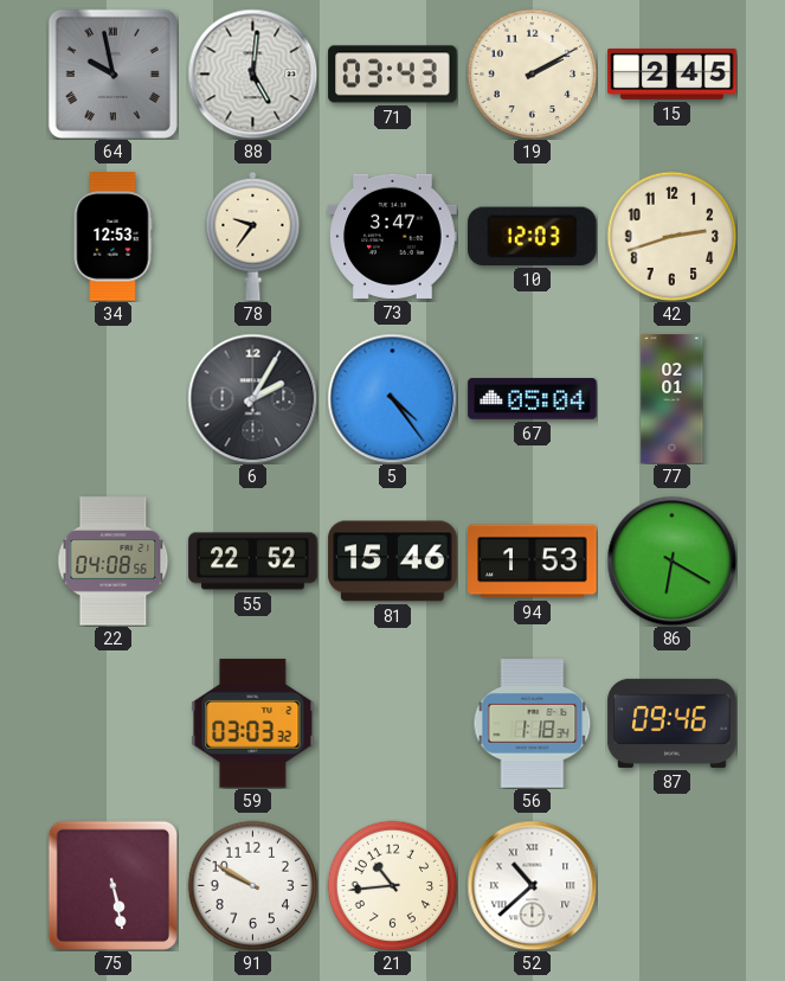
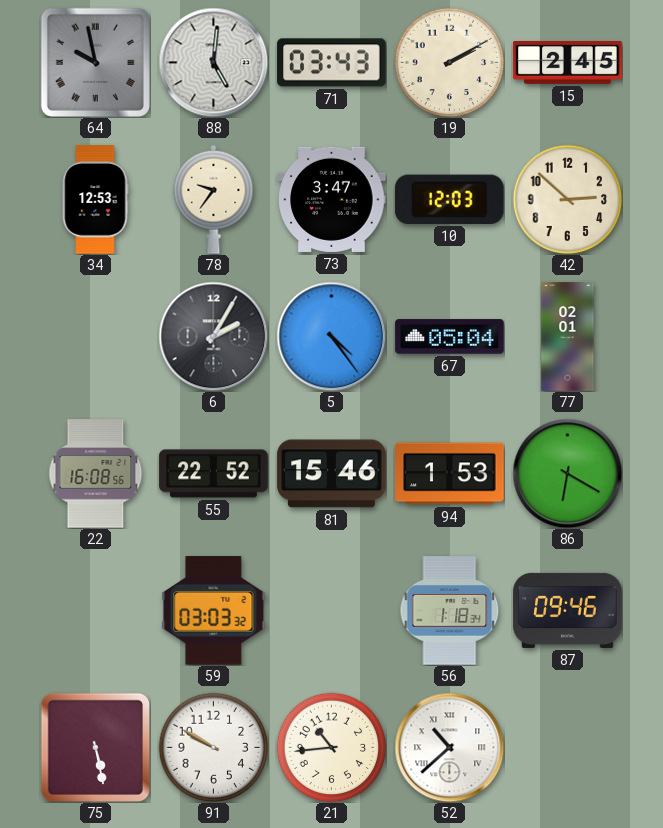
42: 2:42 -> 2:52 (567, 199)
22: 04:08 -> 16:08 (96, 474)
